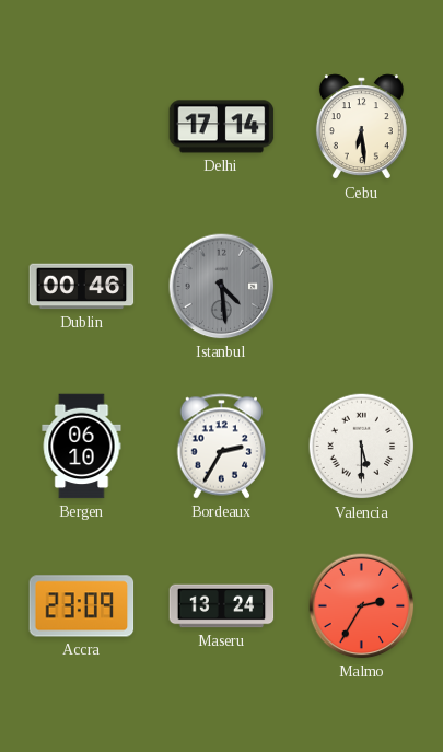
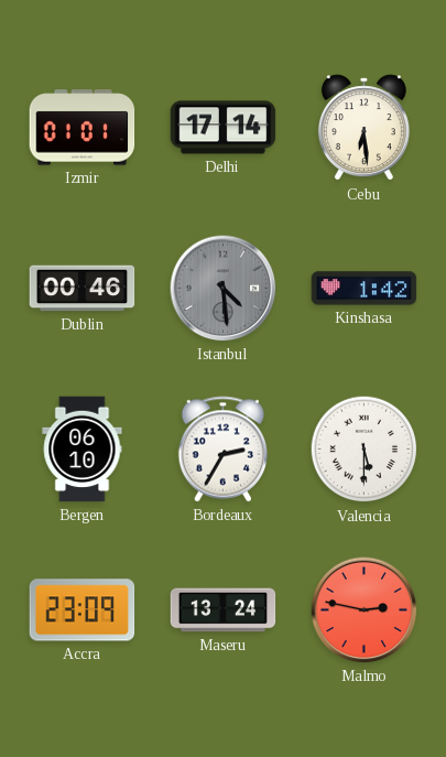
Izmir: none -> 01:01 (83, 128)
Kinshasa: none -> 1:42 (365, 289)
Malmo: 2:35 -> 2:47 (365, 610)
